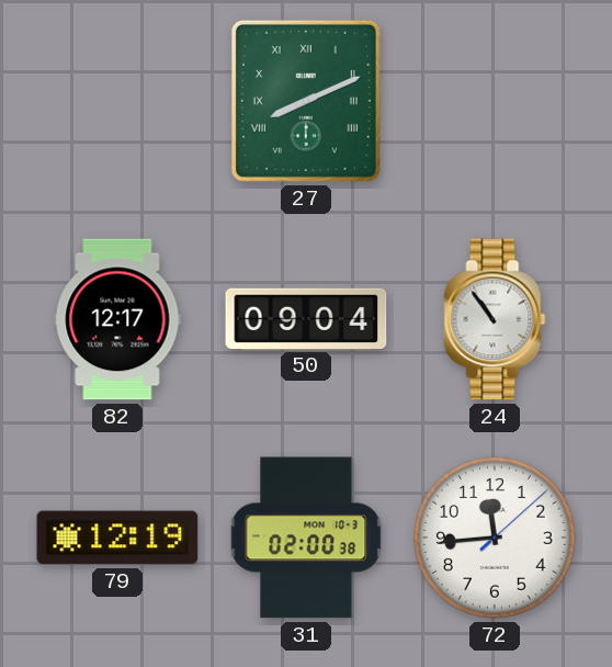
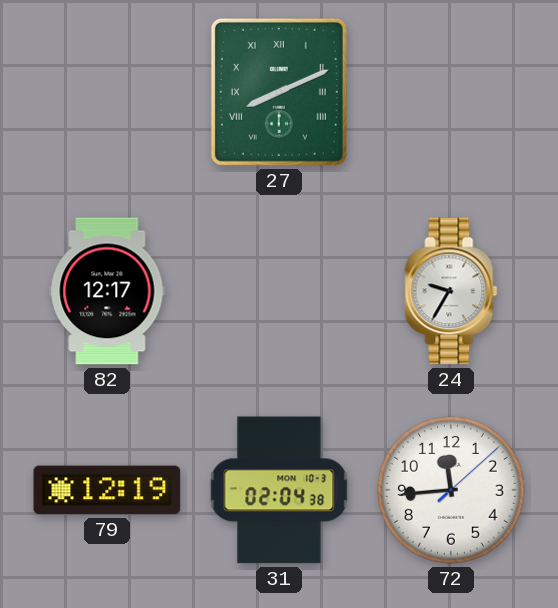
50: 09:04 -> none (306, 318)
24: 10:54 -> 9:35 (451, 291)
31: 02:00 -> 02:04 (279, 490)
